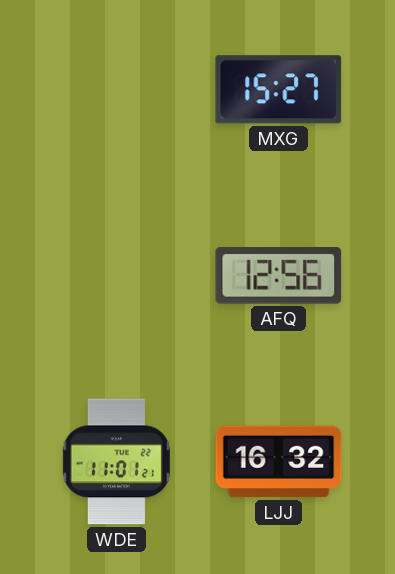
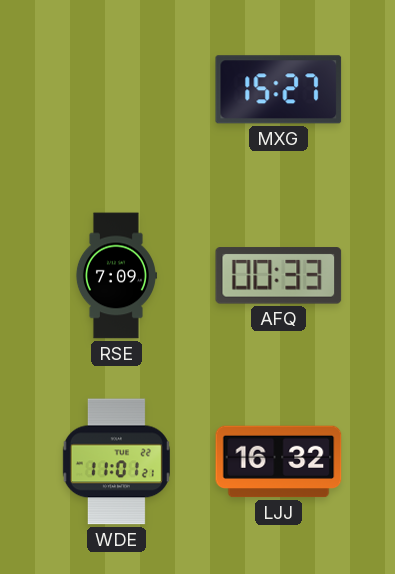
RSE: none -> 7:09 (116, 276)
AFQ: 12:56 -> 00:33 (279, 276)
